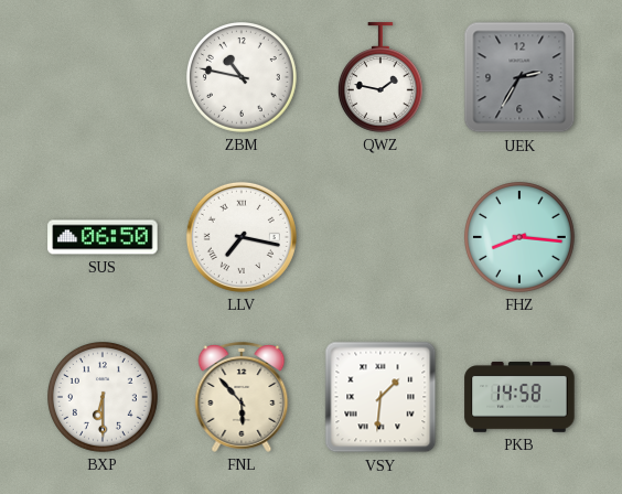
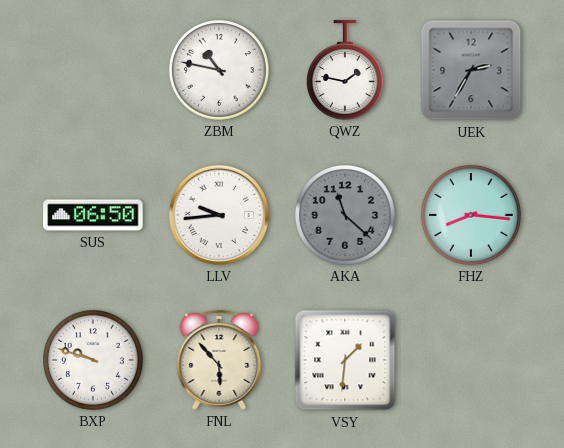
LLV: 7:17 -> 9:44 (219, 215)
AKA: none -> 11:22 (346, 216)
BXP: 6:30 -> 9:48 (94, 361)
PKB: 14:58 -> none (519, 398)
